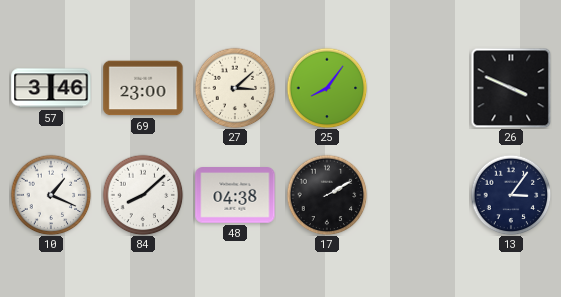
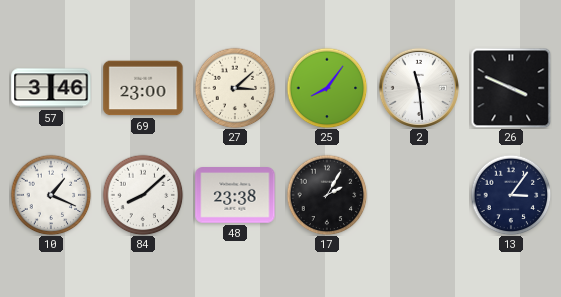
2: none -> 11:29 (418, 87)
48: 04:38 -> 23:38 (235, 195)
17: 2:10 -> 2:05 (327, 195)
